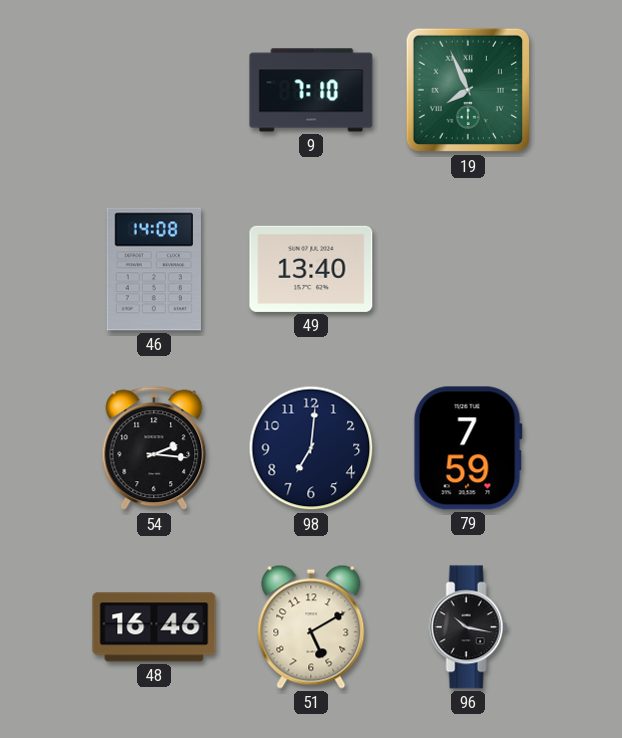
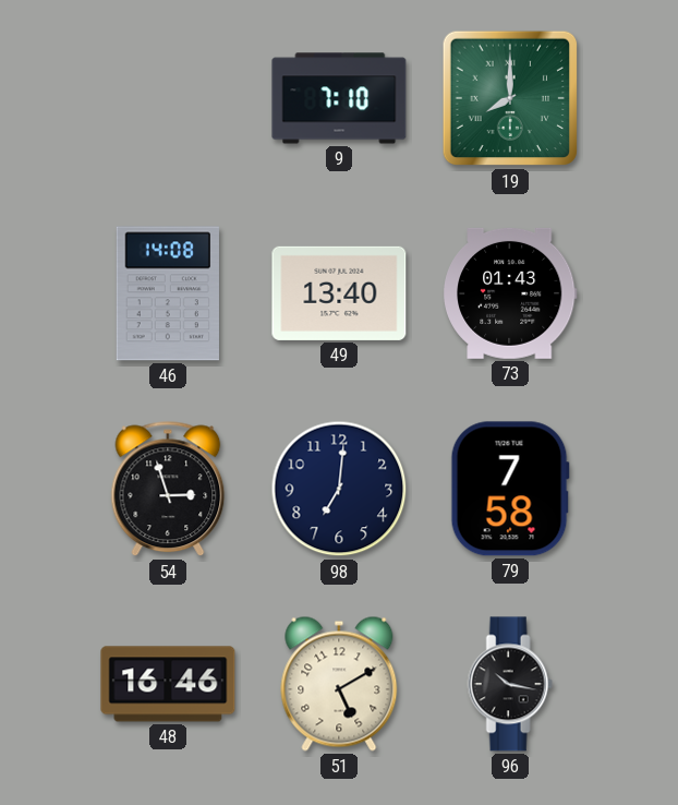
19: 7:56 -> 8:00 (510, 98)
73: none -> 01:43 (511, 293)
54: 2:16 -> 2:57 (168, 489)
79: 7:59 -> 7:58 (510, 489)
